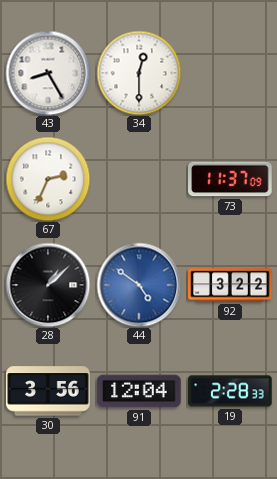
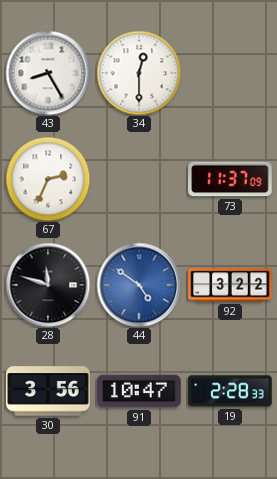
28: 1:08 -> 11:48 (48, 285)
91: 12:04 -> 10:47 (139, 391)
